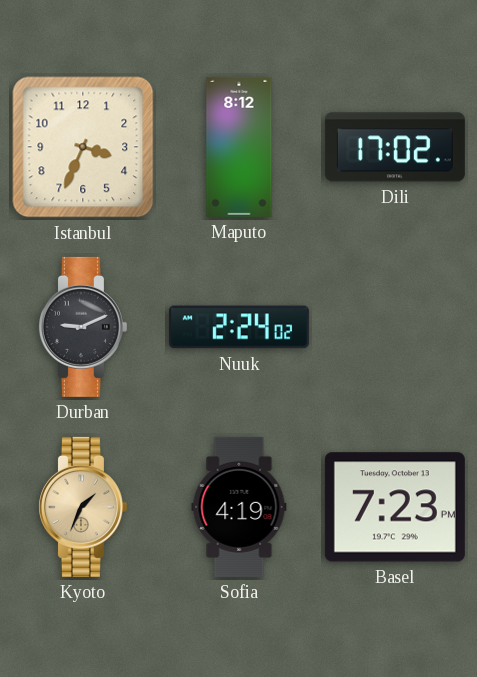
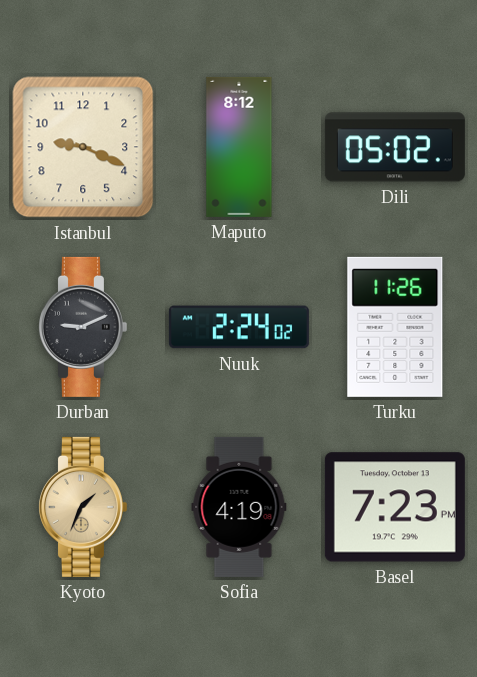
Istanbul: 3:34 -> 9:19 (83, 147)
Dili: 17:02 -> 05:02 (395, 147)
Turku: none -> 11:26 (395, 327)
